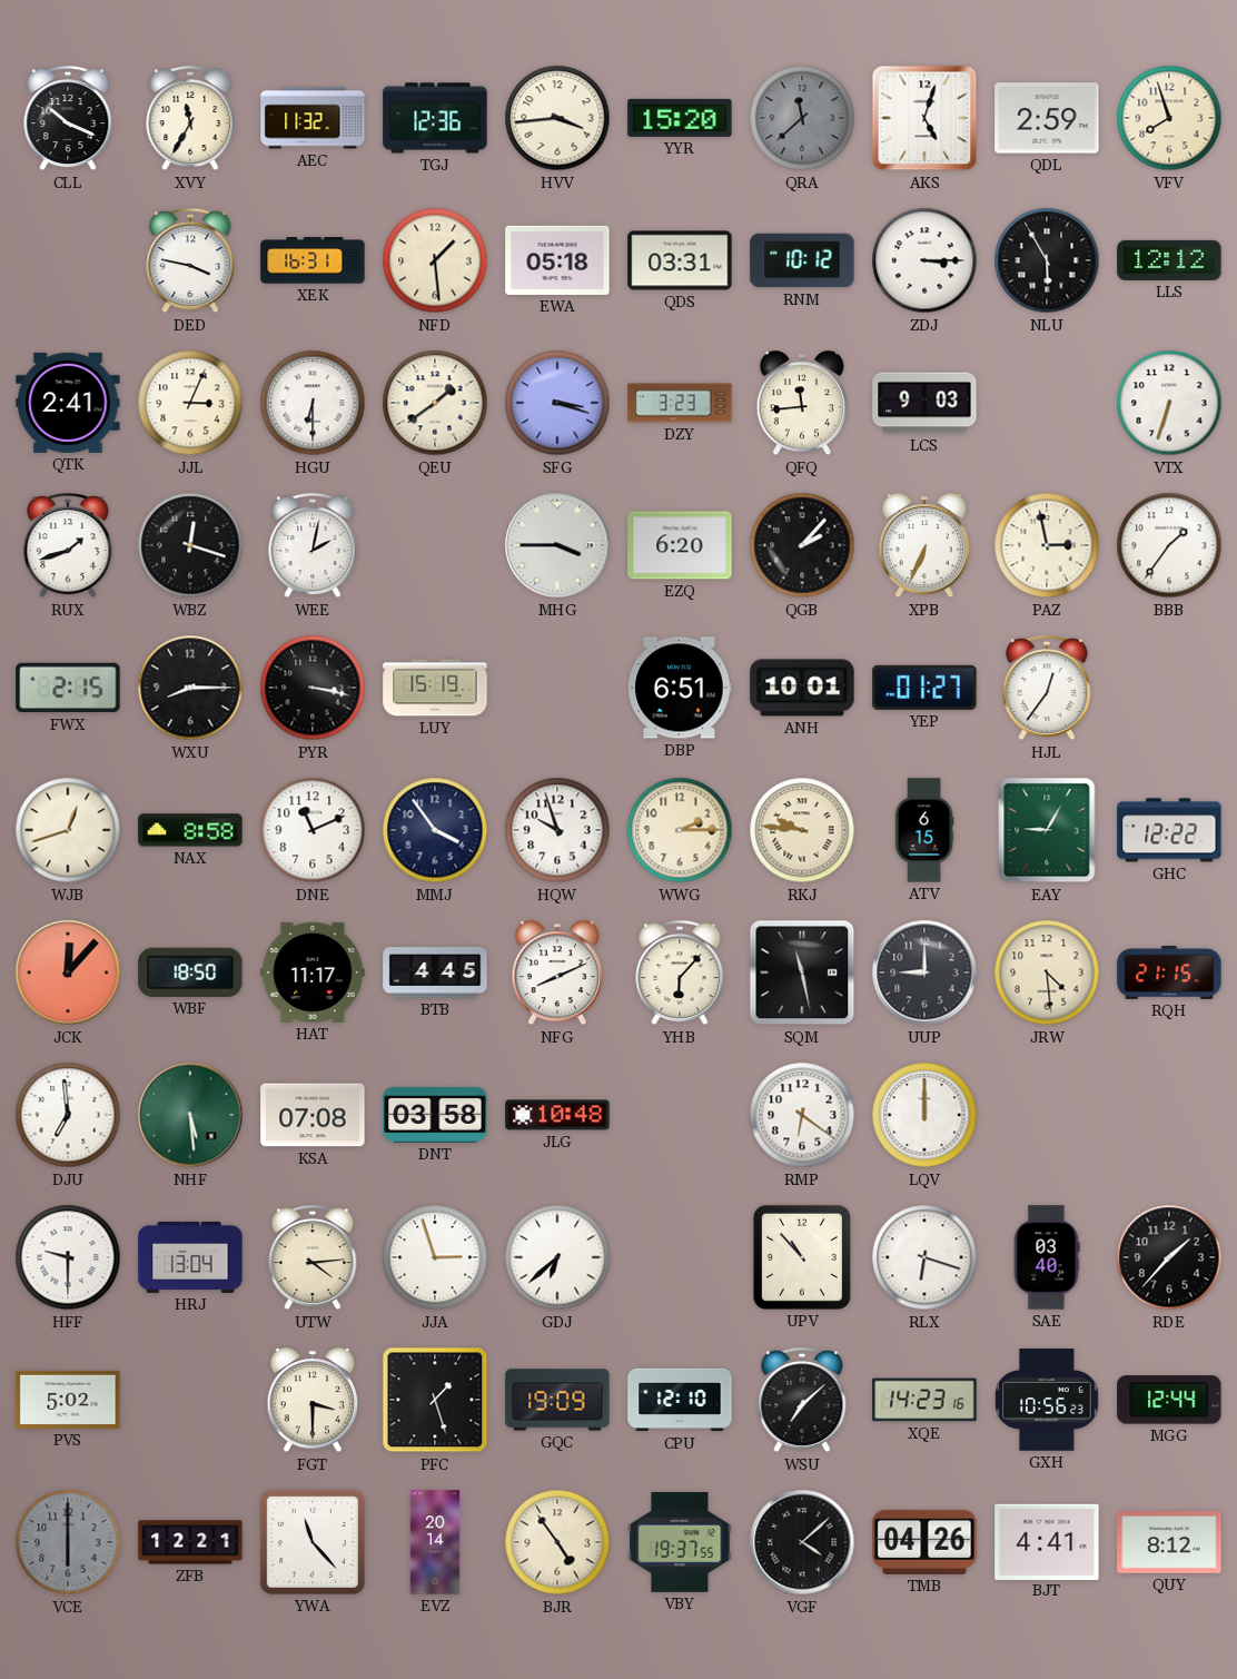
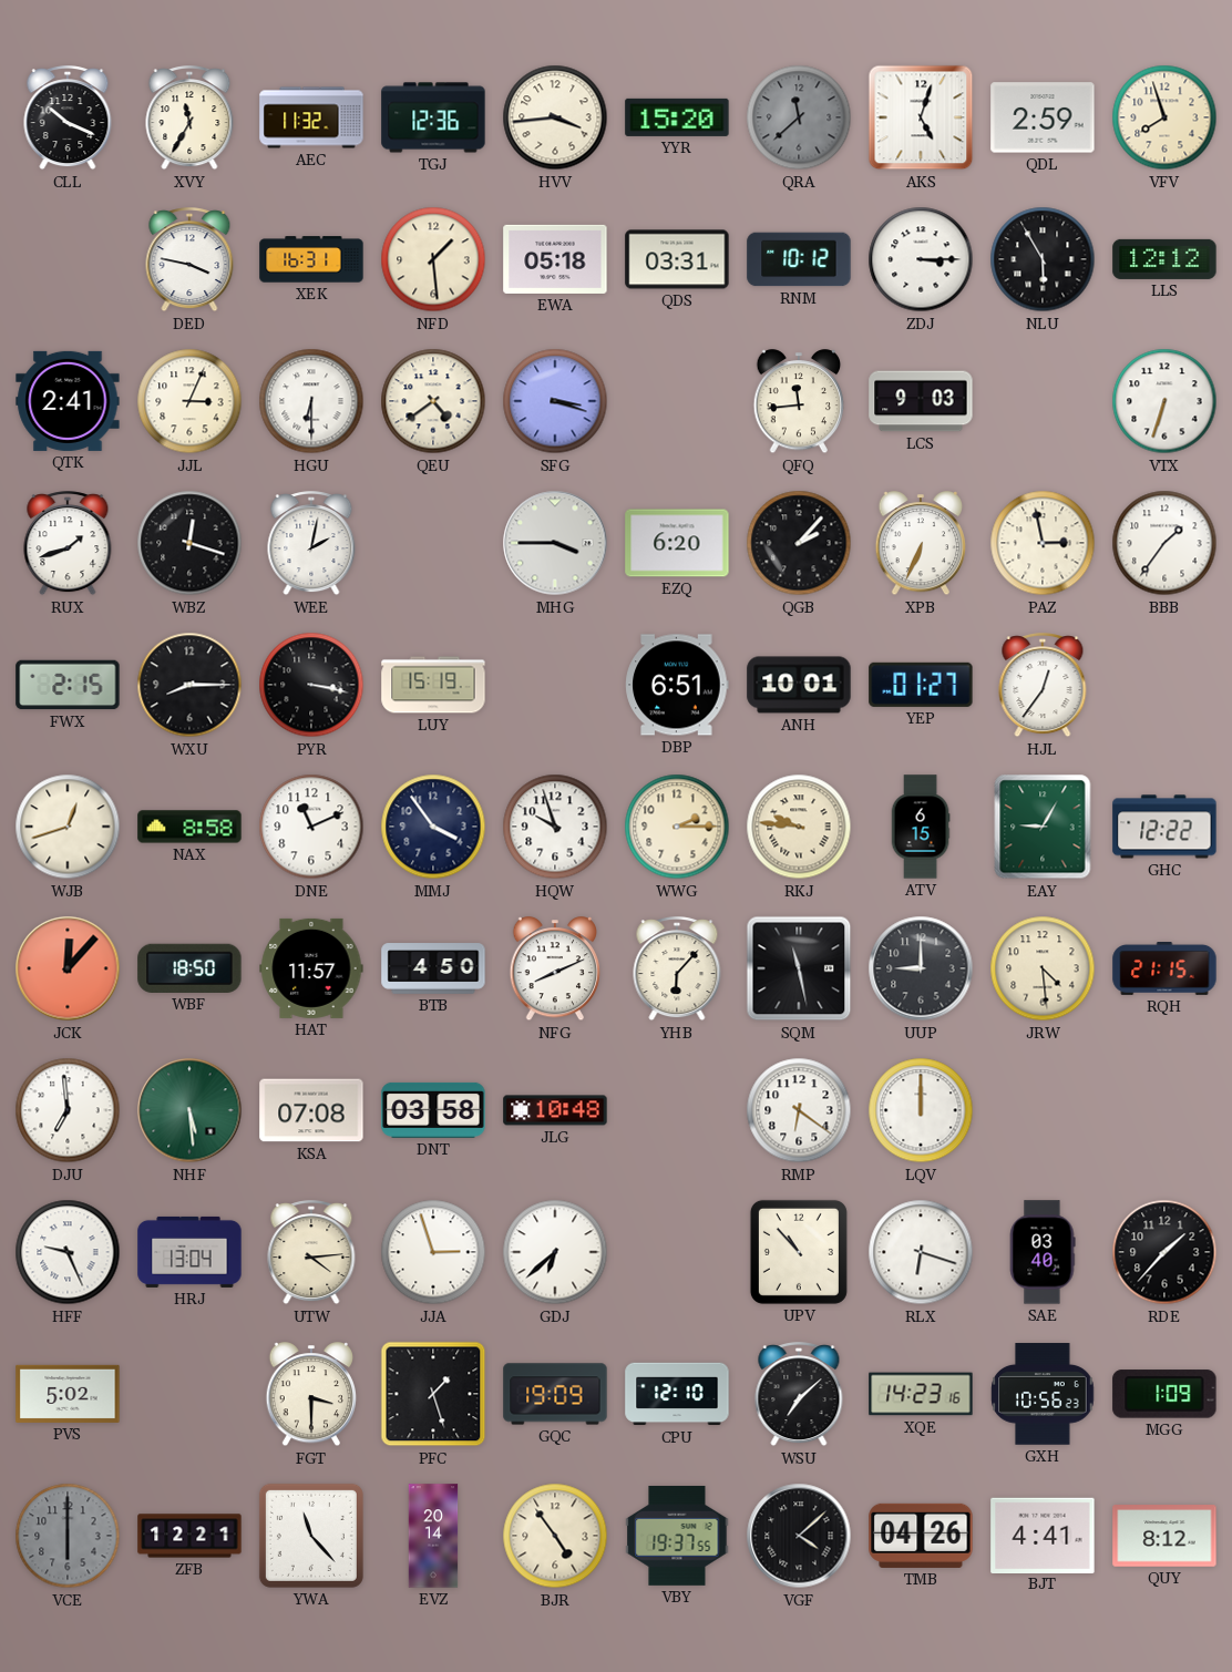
QEU: 1:39 -> 4:39 (433, 401)
DZY: 3:23 -> none (680, 403)
HAT: 11:17 -> 11:57 (311, 968)
BTB: 4:45 -> 4:50 (433, 968)
HFF: 9:30 -> 9:26 (68, 1252)
MGG: 12:44 -> 1:09 (1164, 1394)
